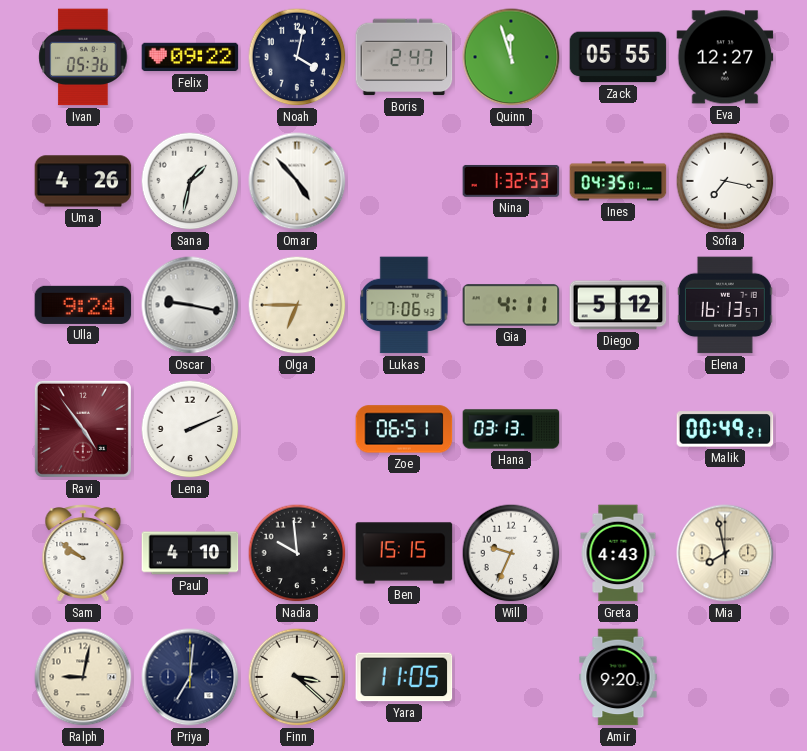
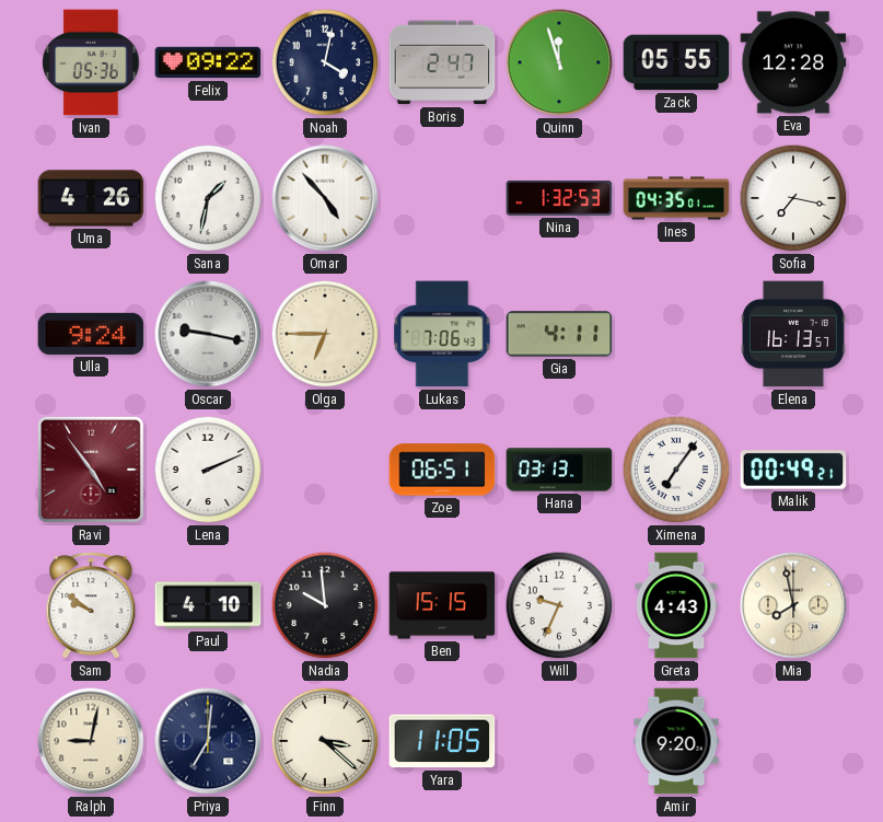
Eva: 12:27 -> 12:28 (793, 62)
Diego: 5:12 -> none (618, 305)
Ximena: none -> 7:06 (676, 470)
